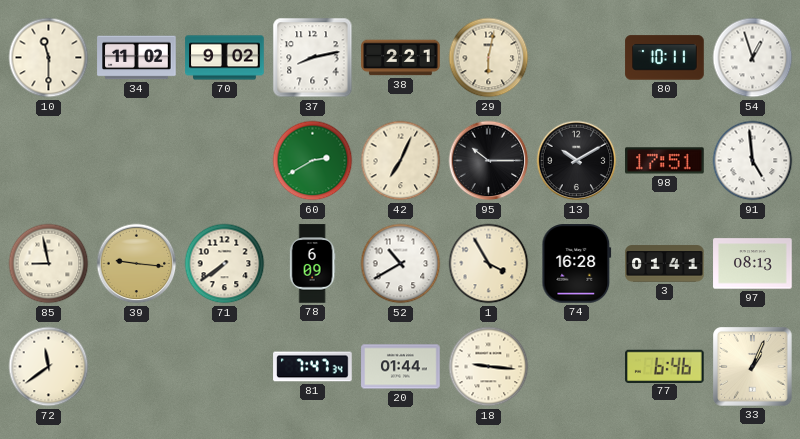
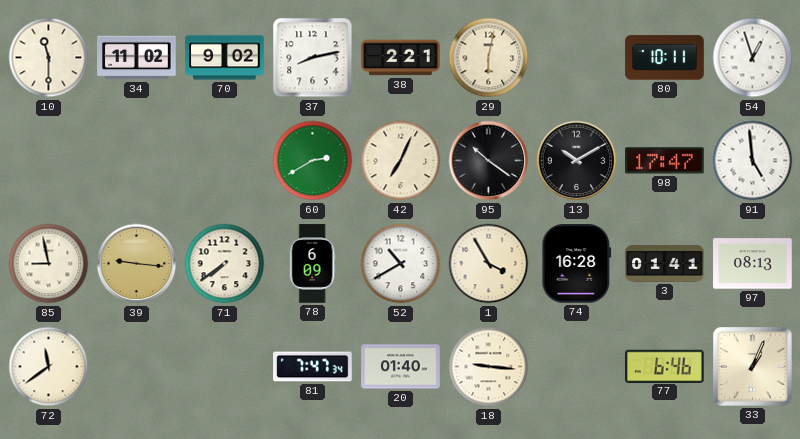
95: 10:15 -> 10:21 (489, 161)
98: 17:51 -> 17:47 (665, 161)
20: 01:44 -> 01:40 (401, 367)
